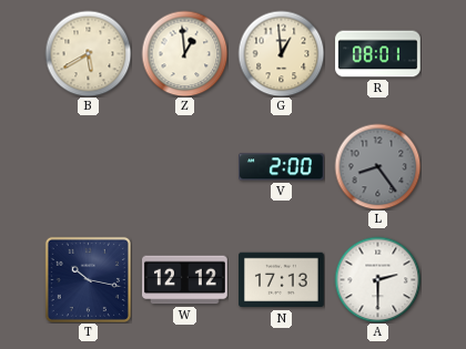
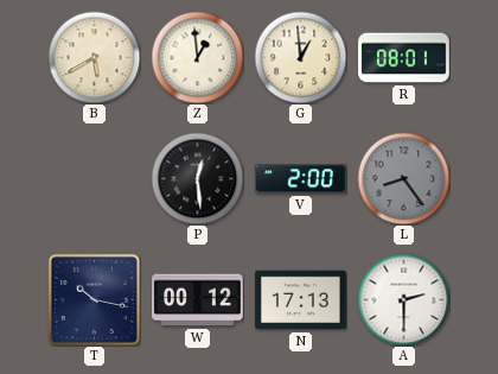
P: none -> 12:29 (197, 178)
W: 12:12 -> 00:12 (198, 300)
